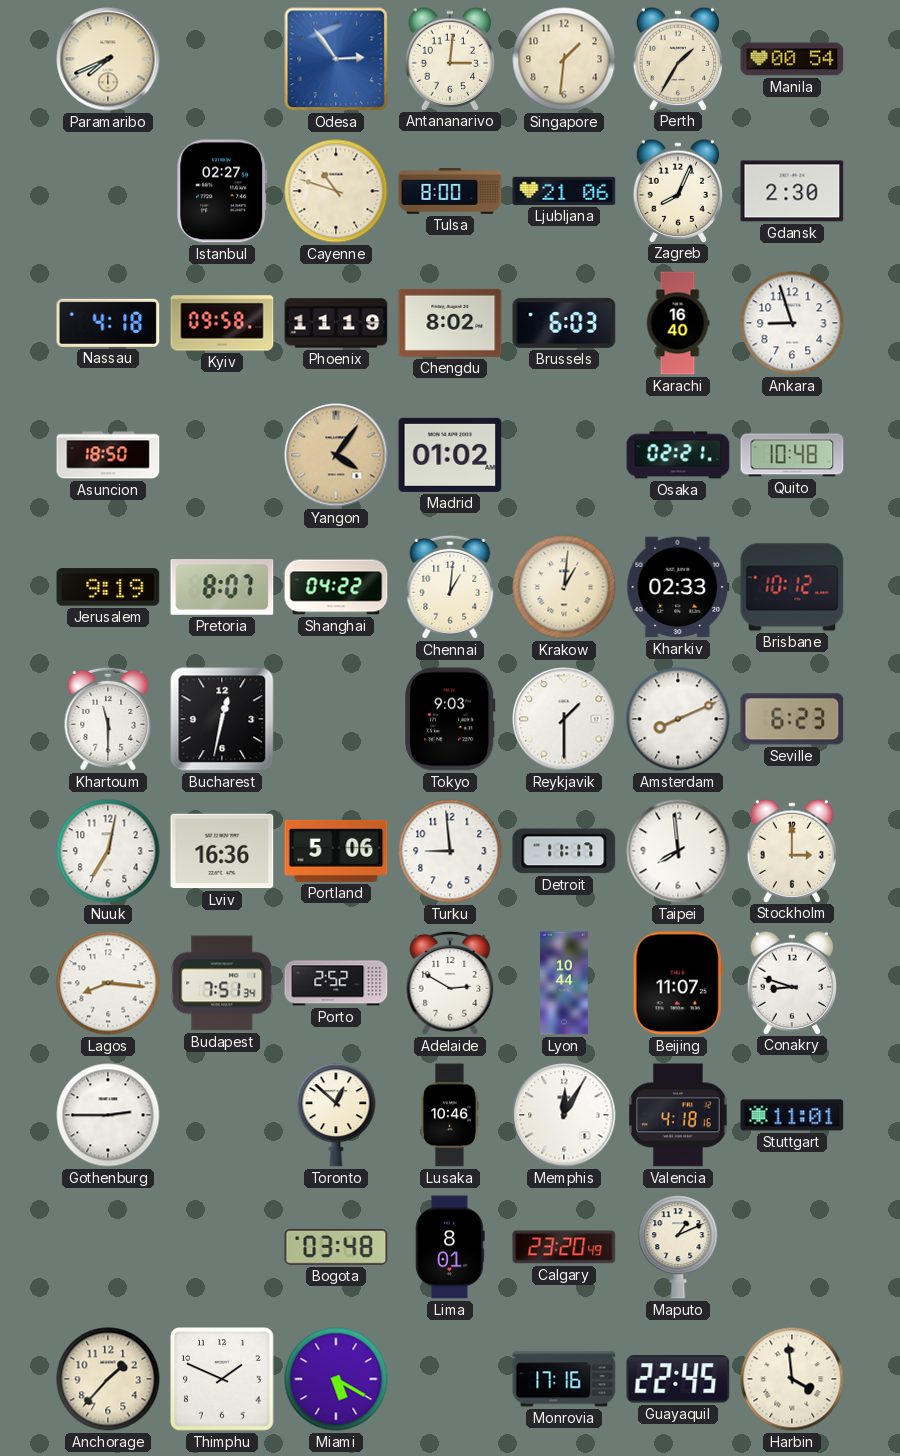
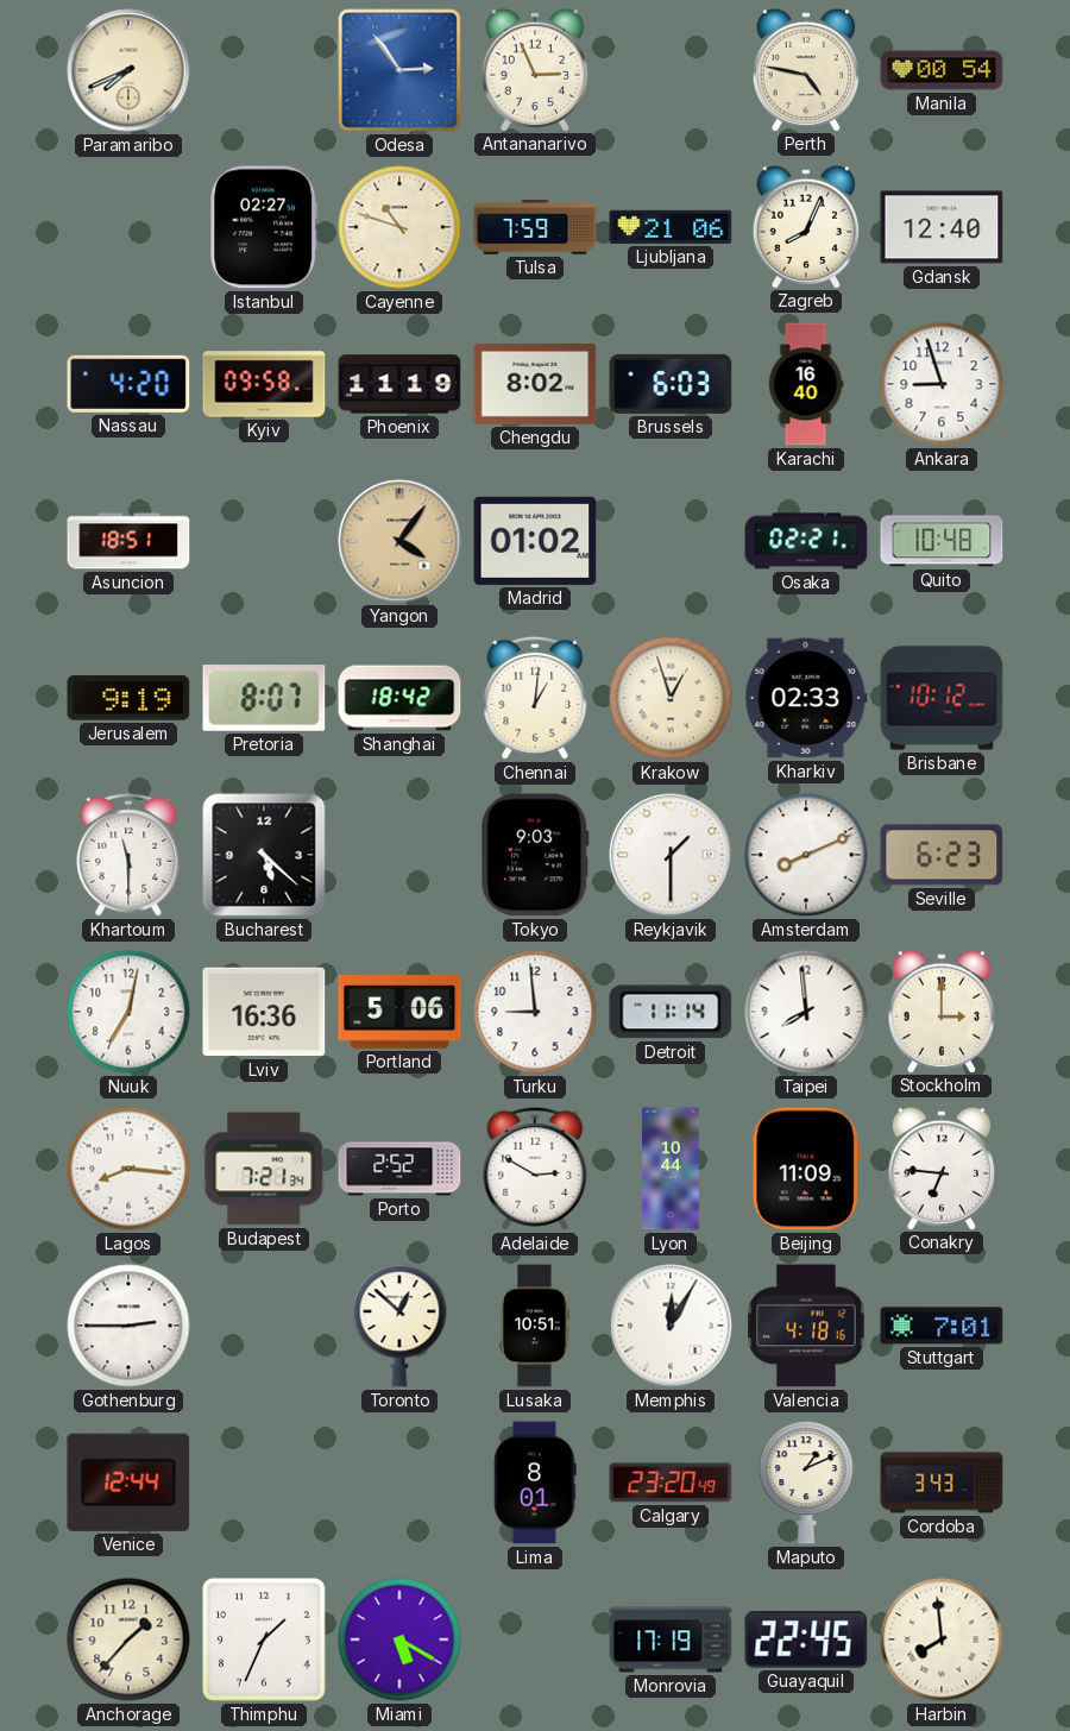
Antananarivo: 3:01 -> 2:56 (535, 69)
Singapore: 1:31 -> none (564, 59)
Perth: 1:35 -> 4:47 (806, 69)
Tulsa: 8:00 -> 7:59 (535, 227)
Gdansk: 2:30 -> 12:40 (942, 227)
Nassau: 4:18 -> 4:20 (128, 384)
Asuncion: 18:50 -> 18:51 (128, 541)
Shanghai: 04:22 -> 18:42 (399, 698)
Krakow: 1:01 -> 12:57 (671, 698)
Bucharest: 12:32 -> 5:22 (264, 855)
Detroit: 11:17 -> 11:14 (671, 1012)
Budapest: 7:51 -> 7:21 (264, 1169)
Beijing: 11:07 -> 11:09 (806, 1169)
Conakry: 8:48 -> 6:46 (942, 1167)
Lusaka: 10:46 -> 10:51 (535, 1326)
Stuttgart: 11:01 -> 7:01 (942, 1326)
Venice: none -> 12:44 (128, 1483)
Bogota: 03:48 -> none (336, 1247)
Cordoba: none -> 3:43 (942, 1483)
Thimphu: 1:49 -> 1:34 (265, 1641)
Monrovia: 17:16 -> 17:19 (671, 1639)
Harbin: 3:59 -> 7:59 (942, 1639)
